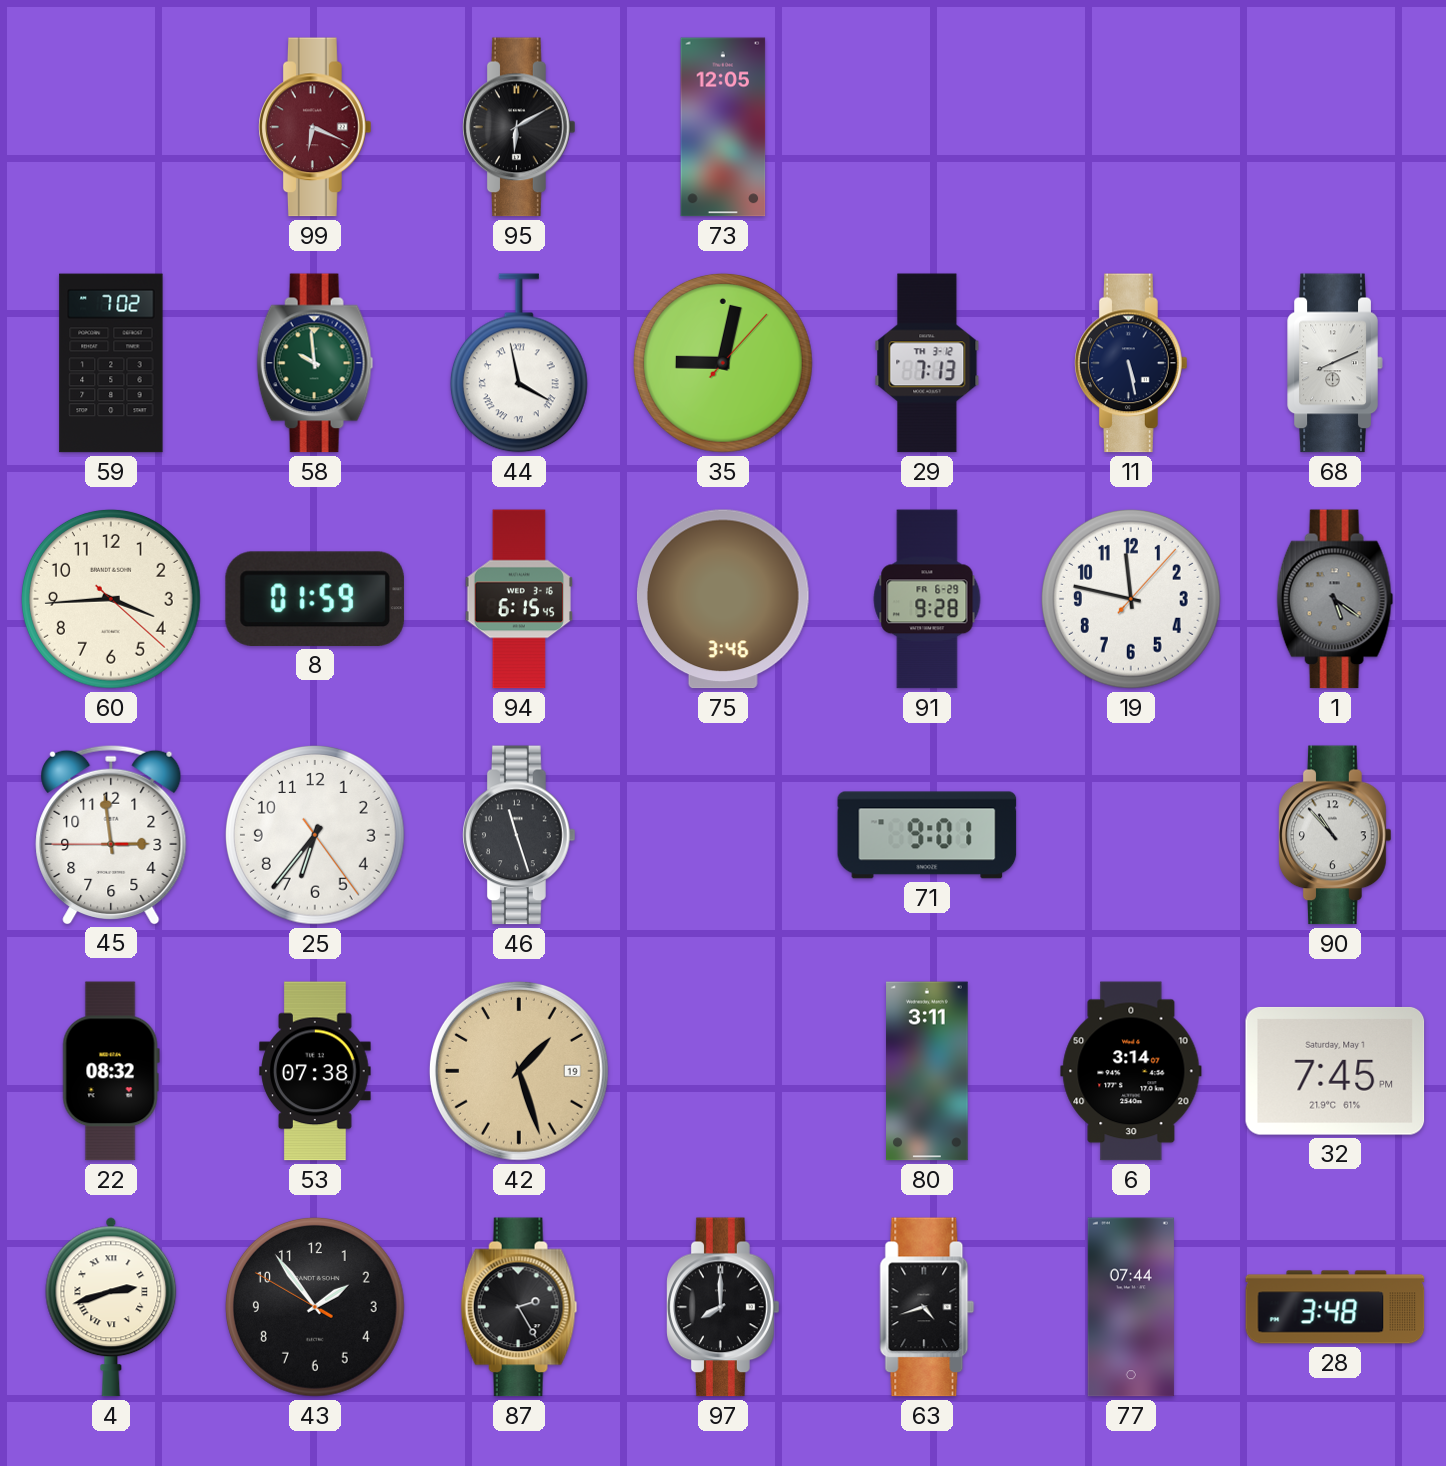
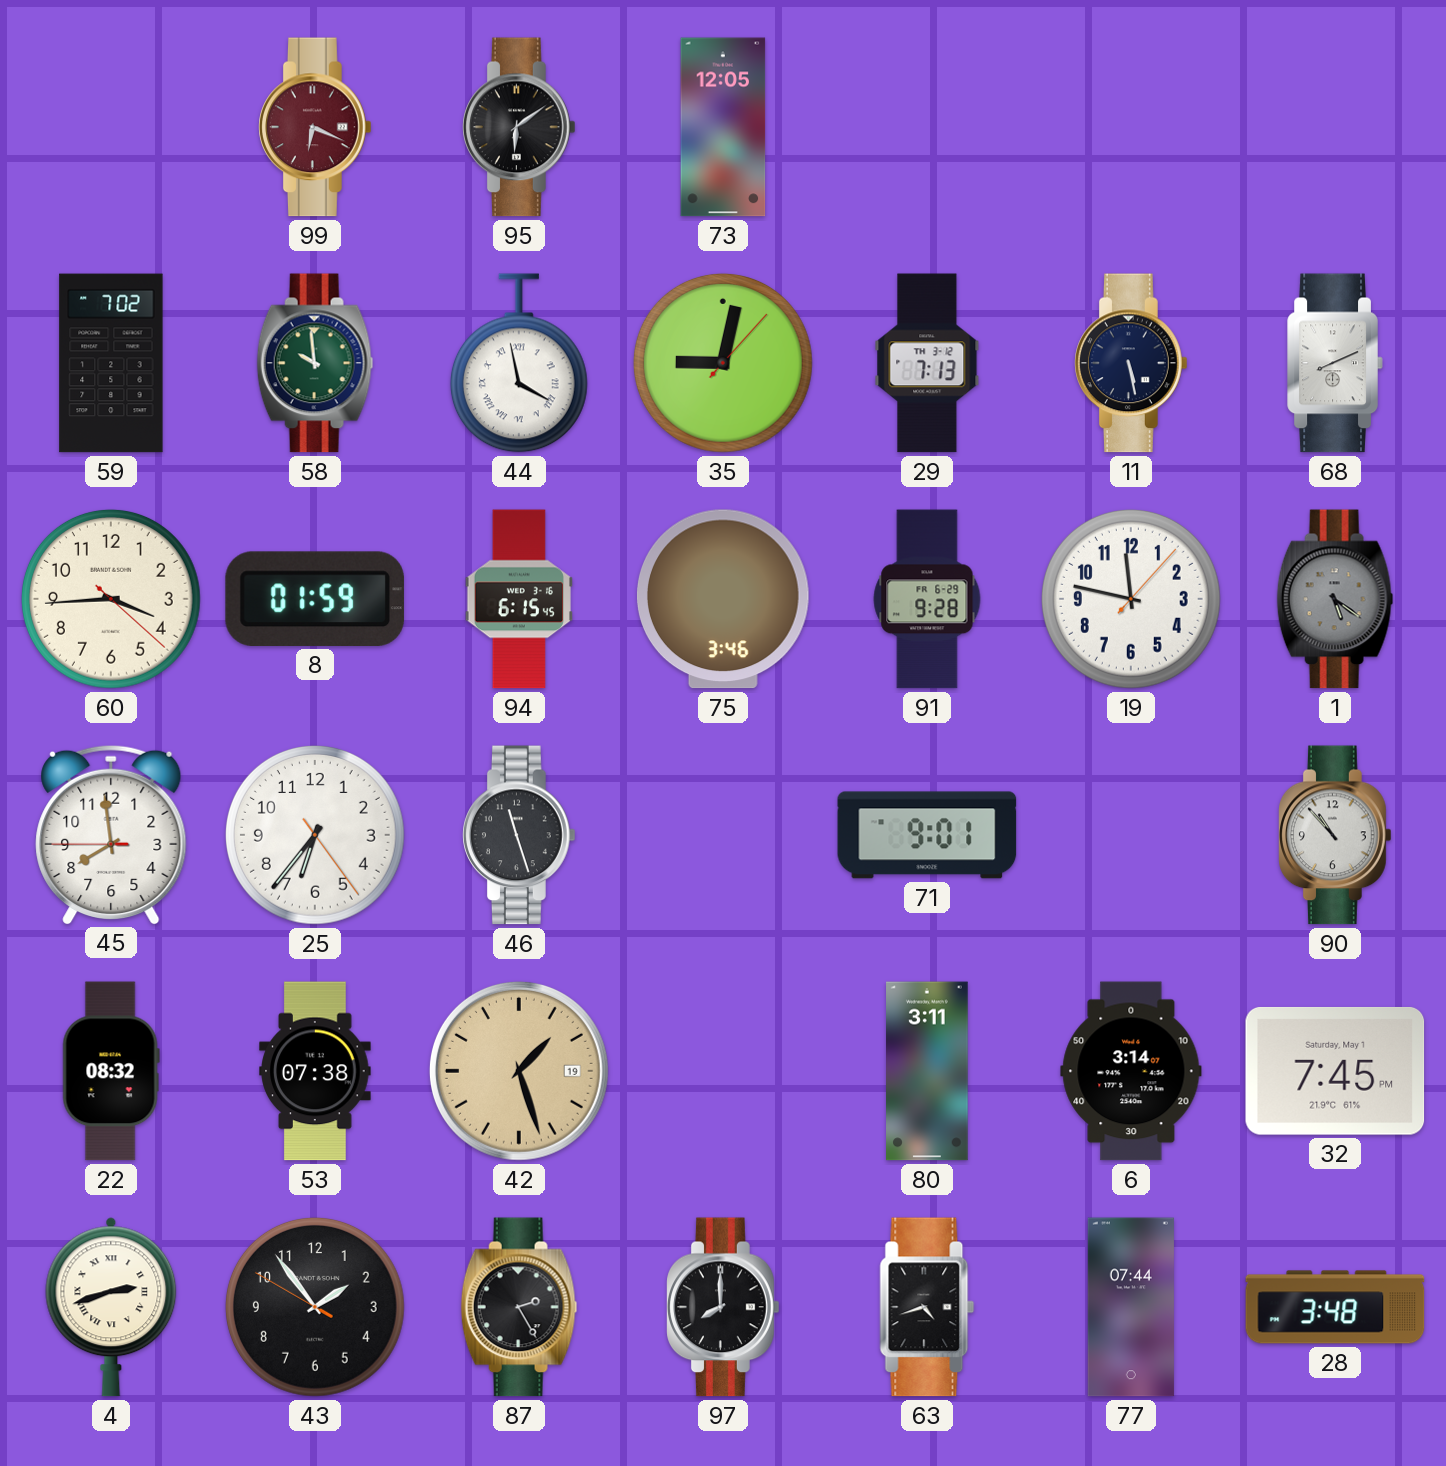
95: 6:10 -> 6:09 (519, 127)
45: 2:58 -> 7:58 (111, 834)
